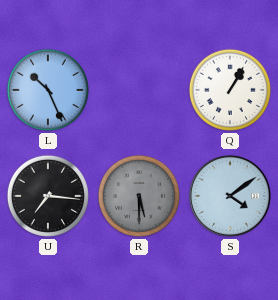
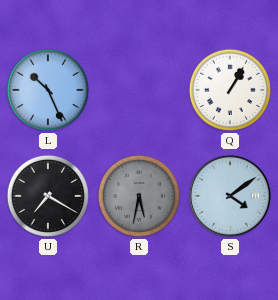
U: 7:16 -> 7:20 (48, 196)
R: 5:30 -> 5:32 (139, 196)
